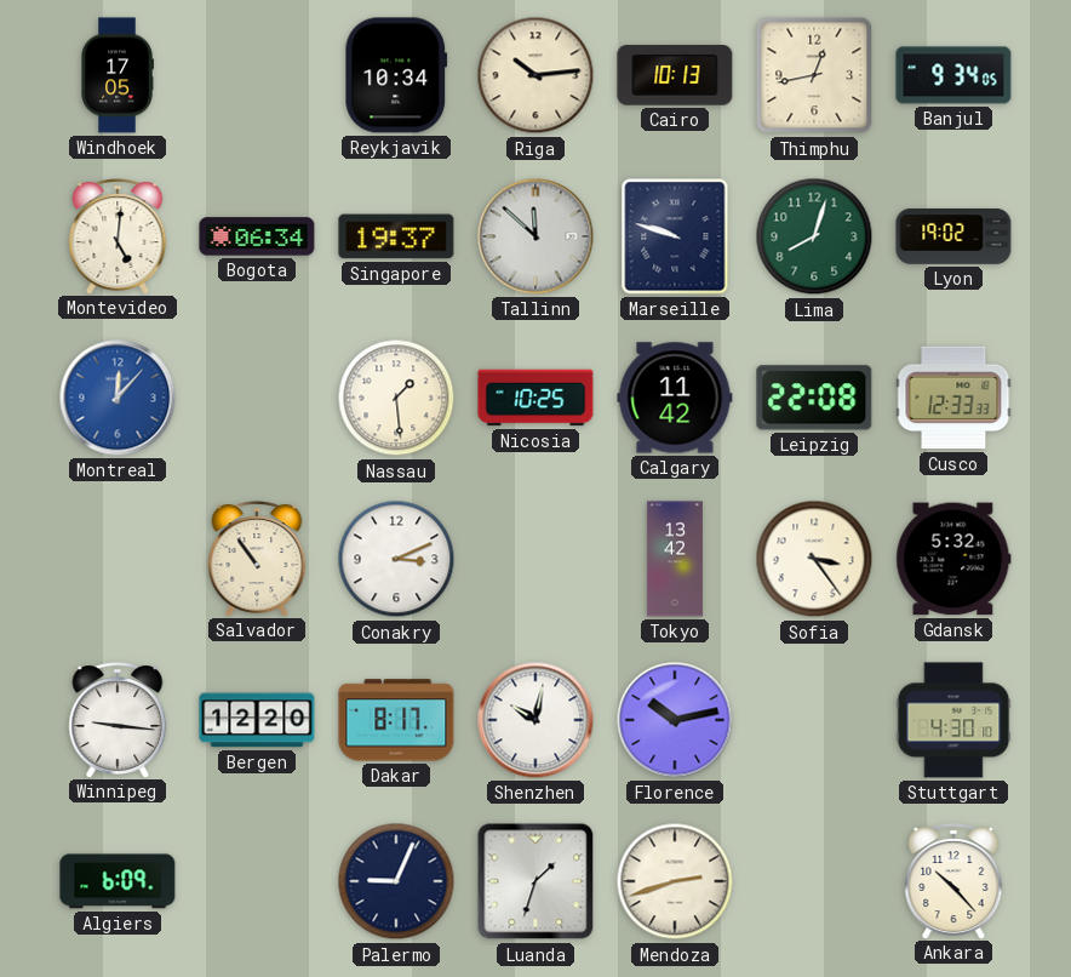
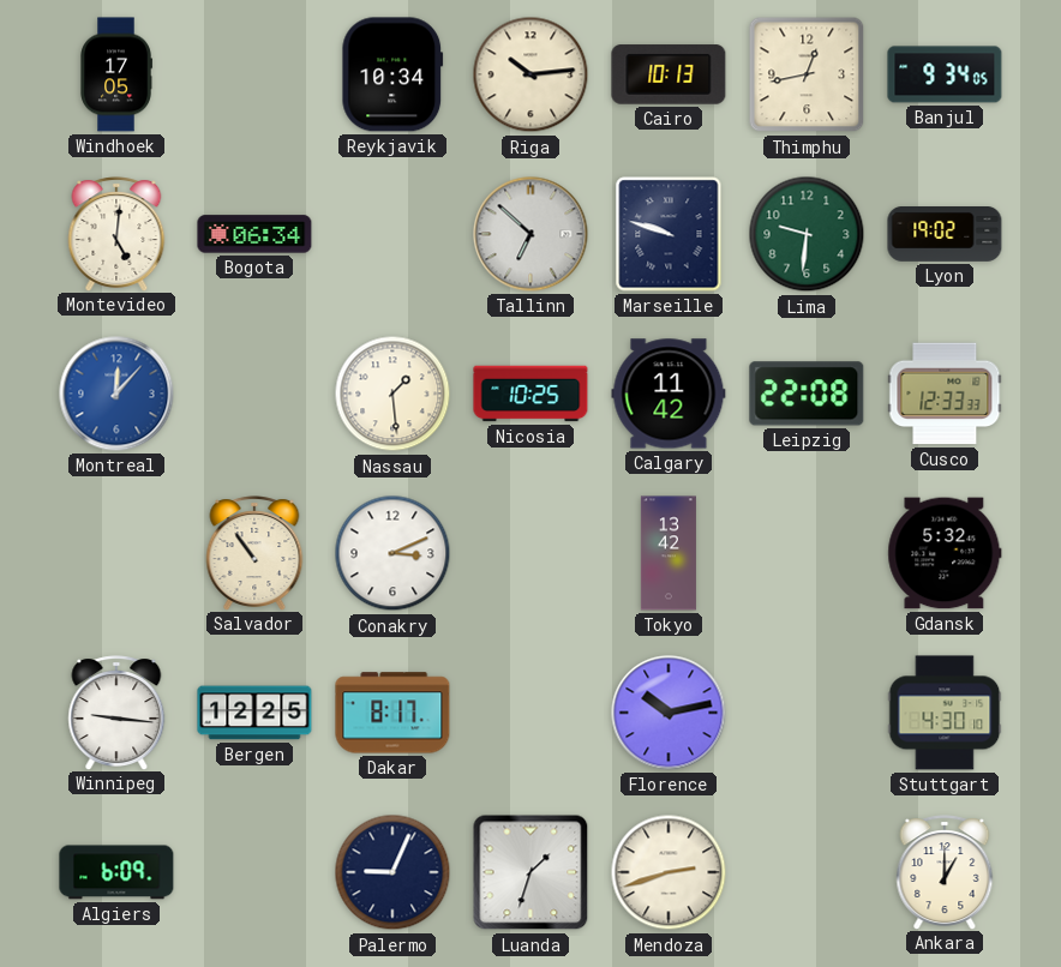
Singapore: 19:37 -> none (396, 236)
Tallinn: 11:52 -> 6:52 (530, 234)
Lima: 8:03 -> 9:31 (807, 234)
Sofia: 3:24 -> none (814, 559)
Bergen: 12:20 -> 12:25 (254, 713)
Shenzhen: 10:02 -> none (535, 720)
Ankara: 10:23 -> 1:00 (945, 872)
